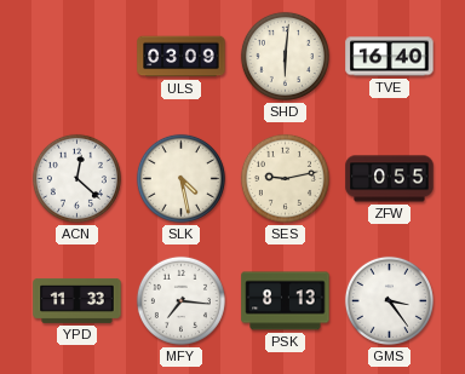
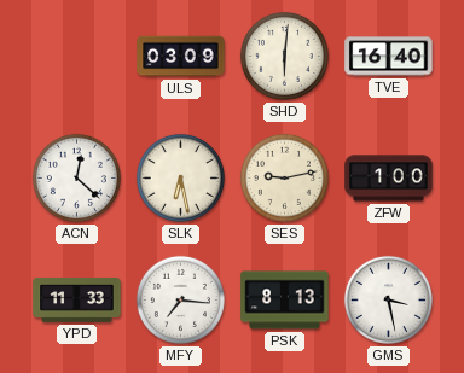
SLK: 4:28 -> 6:28 (180, 177)
ZFW: 0:55 -> 1:00 (389, 179)
GMS: 3:24 -> 3:28 (388, 299)
